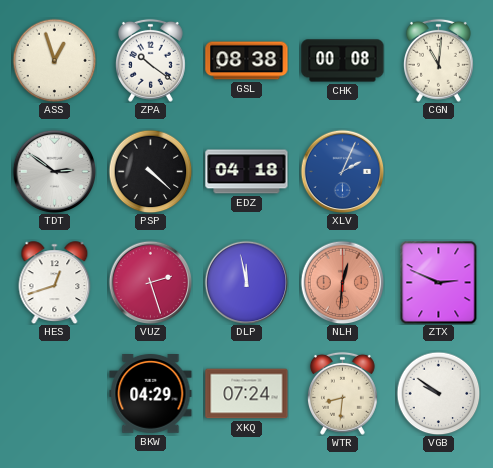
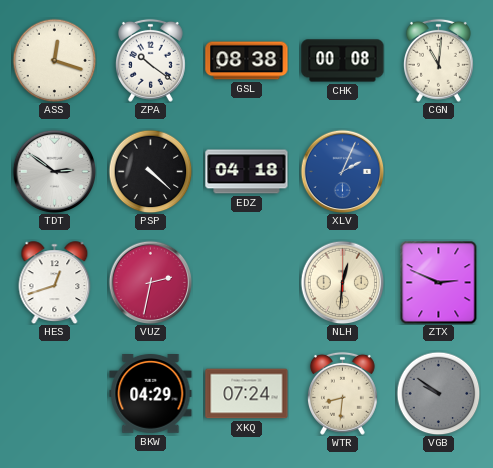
ASS: 12:57 -> 12:18 (54, 60)
VUZ: 2:27 -> 2:32 (150, 282)
DLP: 11:58 -> none (246, 282)
NLH dial: salmon -> cream (342, 282)
VGB dial: white -> grey (438, 393)
